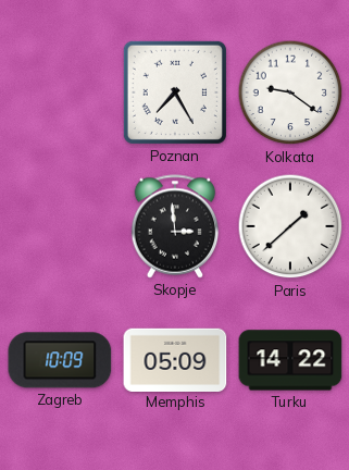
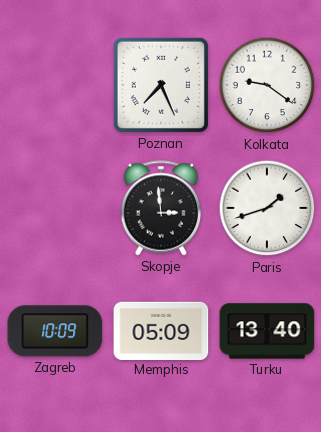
Poznan: 7:25 -> 7:26 (161, 85)
Paris: 1:38 -> 1:42 (267, 208)
Turku: 14:22 -> 13:40 (267, 331)
